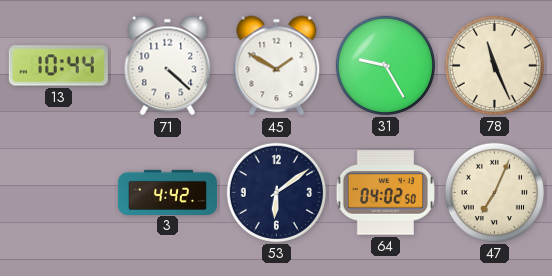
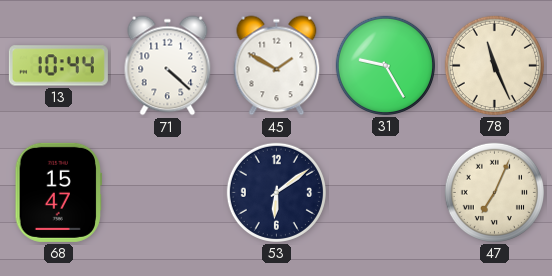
68: none -> 15:47 (58, 192)
3: 4:42 -> none (167, 192)
64: 04:02 -> none (385, 193)
